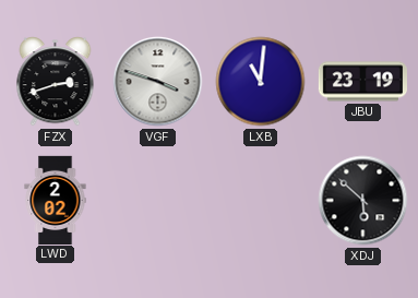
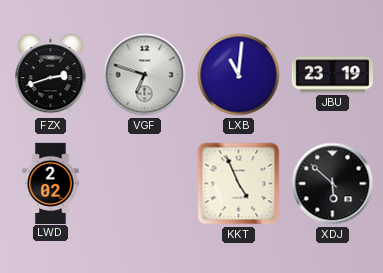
VGF: 3:48 -> 6:48 (145, 75)
KKT: none -> 4:56 (239, 184)
